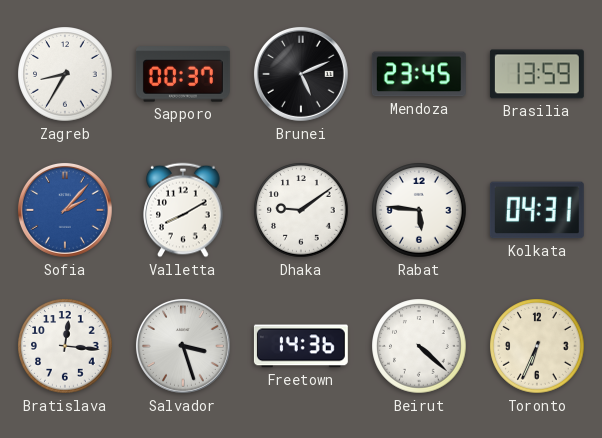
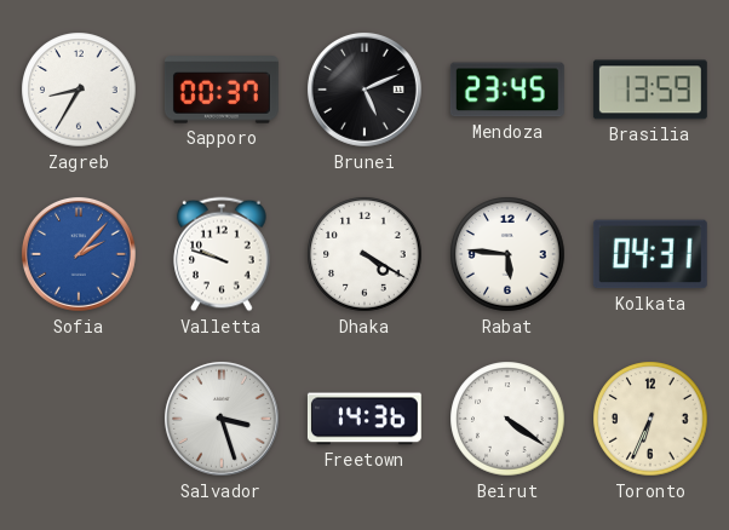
Valletta: 8:10 -> 9:48 (222, 254)
Dhaka: 9:09 -> 4:20 (364, 254)
Bratislava: 12:16 -> none (65, 346)
Beirut: 4:22 -> 4:21 (507, 419)
